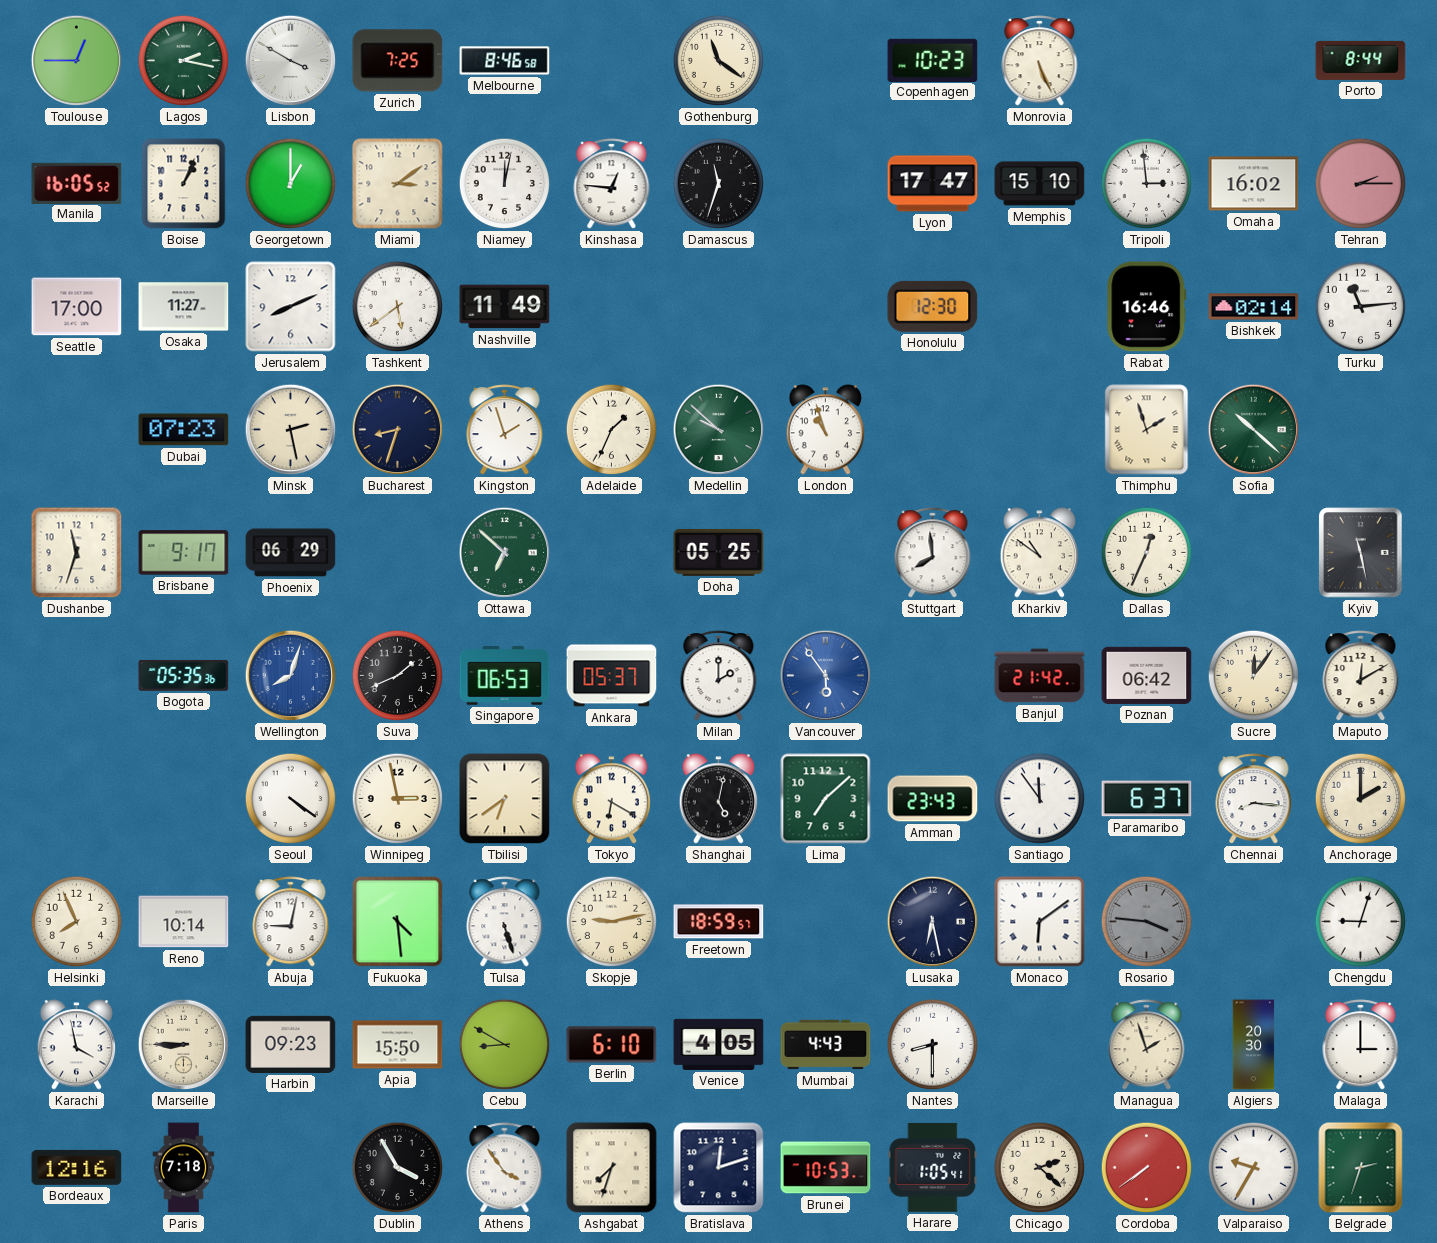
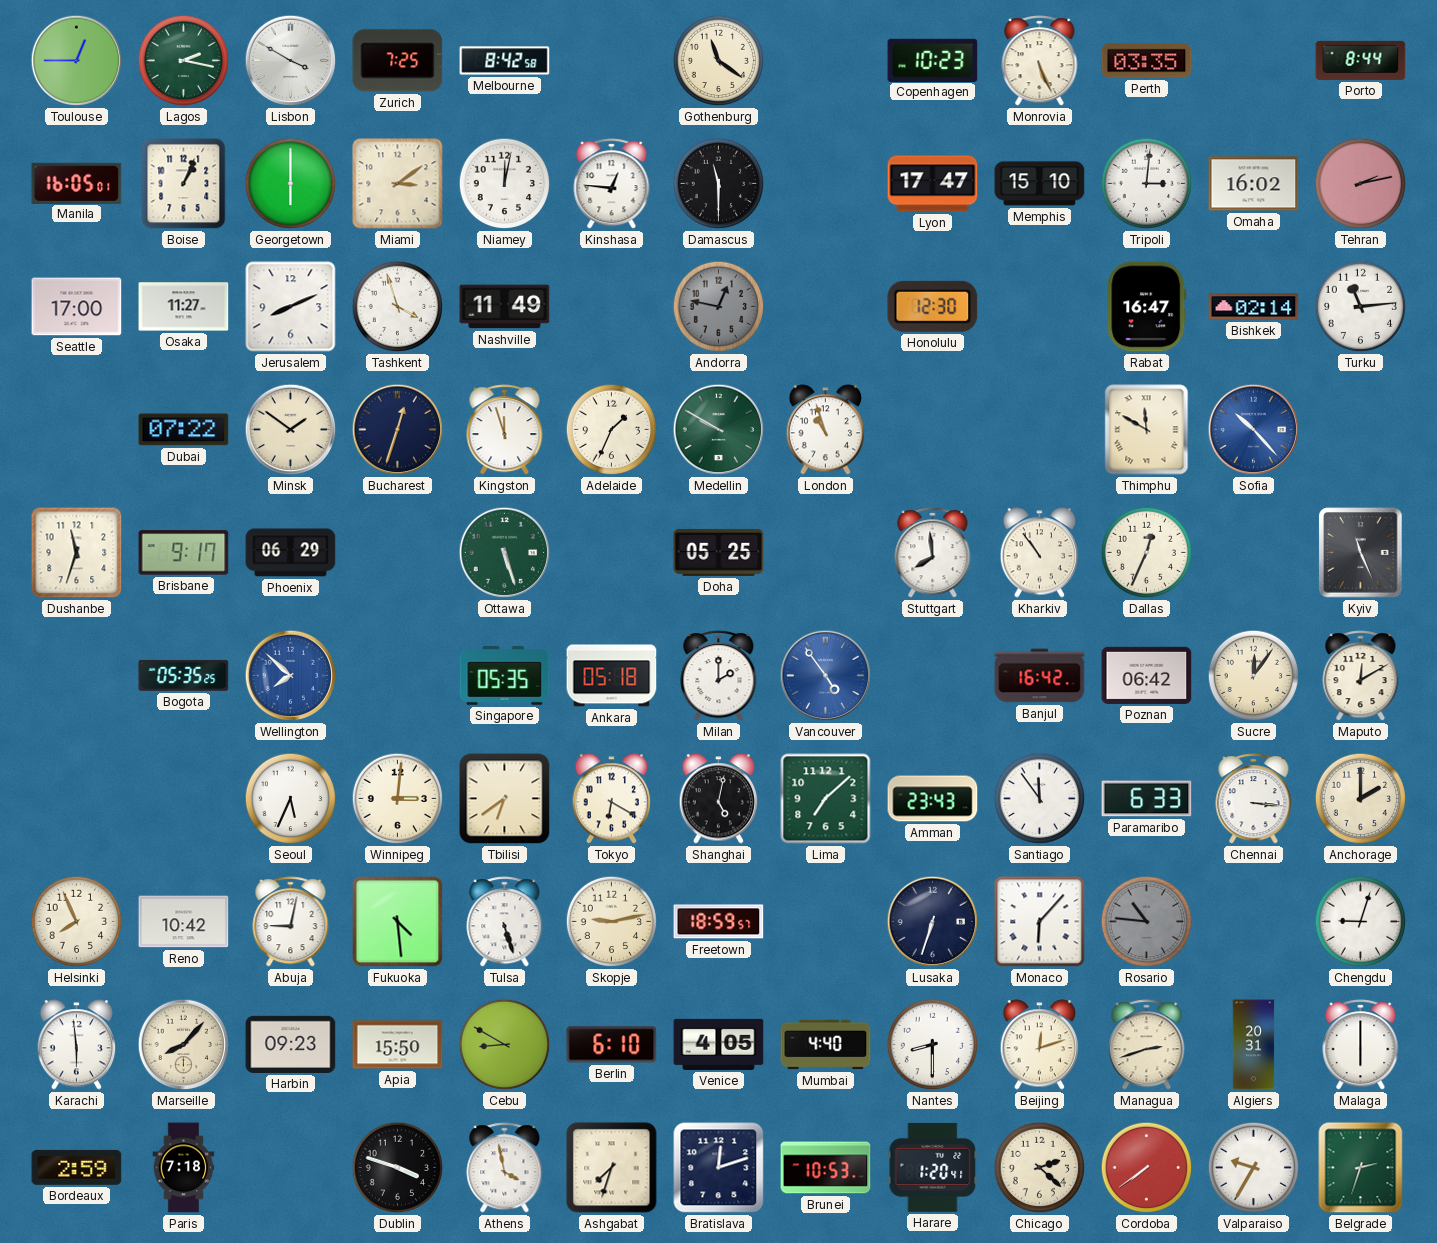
Melbourne: 8:46 -> 8:42 (505, 61)
Perth: none -> 03:35 (1147, 61)
Manila: 16:05:52 -> 16:05:01 (77, 183)
Georgetown: 1:00 -> 6:00 (291, 184)
Damascus: 11:33 -> 11:30 (719, 184)
Tripoli: 2:59 -> 3:01 (1147, 184)
Tehran: 2:15 -> 2:13 (1361, 184)
Tashkent: 5:39 -> 3:57 (398, 307)
Andorra: none -> 12:47 (719, 307)
Rabat: 16:46 -> 16:47 (1147, 307)
Dubai: 07:23 -> 07:22 (184, 430)
Minsk: 2:28 -> 1:51 (291, 430)
Bucharest: 8:33 -> 12:33 (398, 430)
Kingston: 1:57 -> 11:57 (505, 430)
Medellin: 9:52 -> 9:50 (719, 430)
Thimphu: 1:57 -> 11:50 (1147, 430)
Sofia: 10:22 -> 10:23 (1254, 430)
Sofia dial: green -> blue (1254, 430)
Ottawa: 6:52 -> 5:27 (505, 553)
Kharkiv: 10:51 -> 10:54 (1040, 553)
Kyiv: 11:28 -> 11:26 (1361, 553)
Bogota: 05:35:36 -> 05:35:25 (184, 675)
Wellington: 8:03 -> 7:52 (291, 676)
Suva: 1:41 -> none (398, 676)
Singapore: 06:53 -> 05:35 (505, 676)
Ankara: 05:37 -> 05:18 (612, 676)
Vancouver: 5:54 -> 4:54 (826, 676)
Banjul: 21:42 -> 16:42 (1040, 676)
Seoul: 4:21 -> 5:34 (291, 799)
Winnipeg: 2:58 -> 3:01 (398, 799)
Paramaribo: 6:37 -> 6:33 (1147, 799)
Chennai: 8:16 -> 3:16 (1254, 799)
Reno: 10:14 -> 10:42 (184, 922)
Lusaka: 6:28 -> 6:33 (933, 922)
Monaco: 6:09 -> 6:07 (1040, 922)
Rosario: 3:46 -> 10:46 (1147, 922)
Karachi: 3:58 -> 5:59 (77, 1045)
Marseille: 8:45 -> 8:07 (184, 1045)
Mumbai: 4:43 -> 4:40 (826, 1045)
Beijing: none -> 12:12 (1040, 1045)
Managua: 1:57 -> 2:42 (1147, 1045)
Algiers: 20:30 -> 20:31 (1254, 1045)
Malaga: 3:00 -> 6:00 (1361, 1045)
Bordeaux: 12:16 -> 2:59 (77, 1167)
Dublin: 3:55 -> 3:48 (398, 1168)
Athens: 3:54 -> 3:58 (505, 1168)
Harare: 1:05 -> 1:20 (933, 1167)
